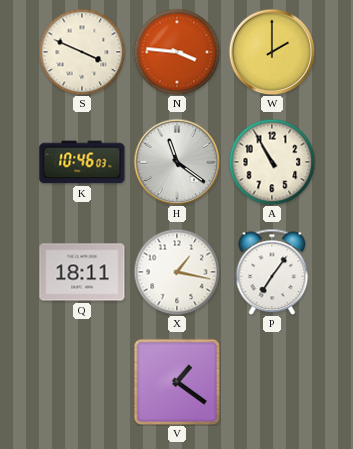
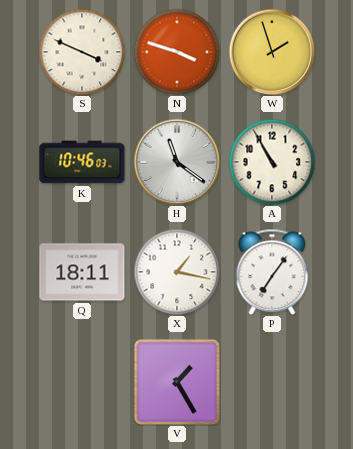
N: 3:46 -> 3:48 (177, 52)
W: 2:00 -> 1:57 (272, 52)
V: 1:21 -> 1:25 (177, 382)
